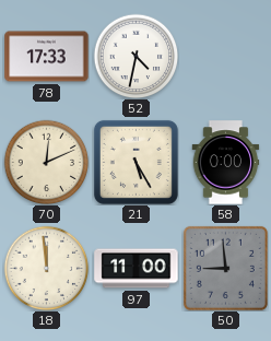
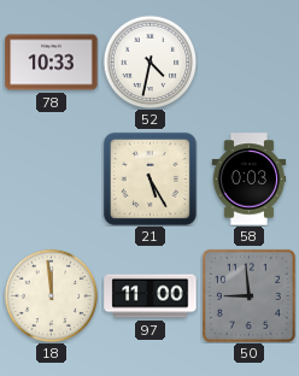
78: 17:33 -> 10:33 (52, 63)
70: 12:11 -> none (46, 162)
58: 0:00 -> 0:03 (250, 180)
